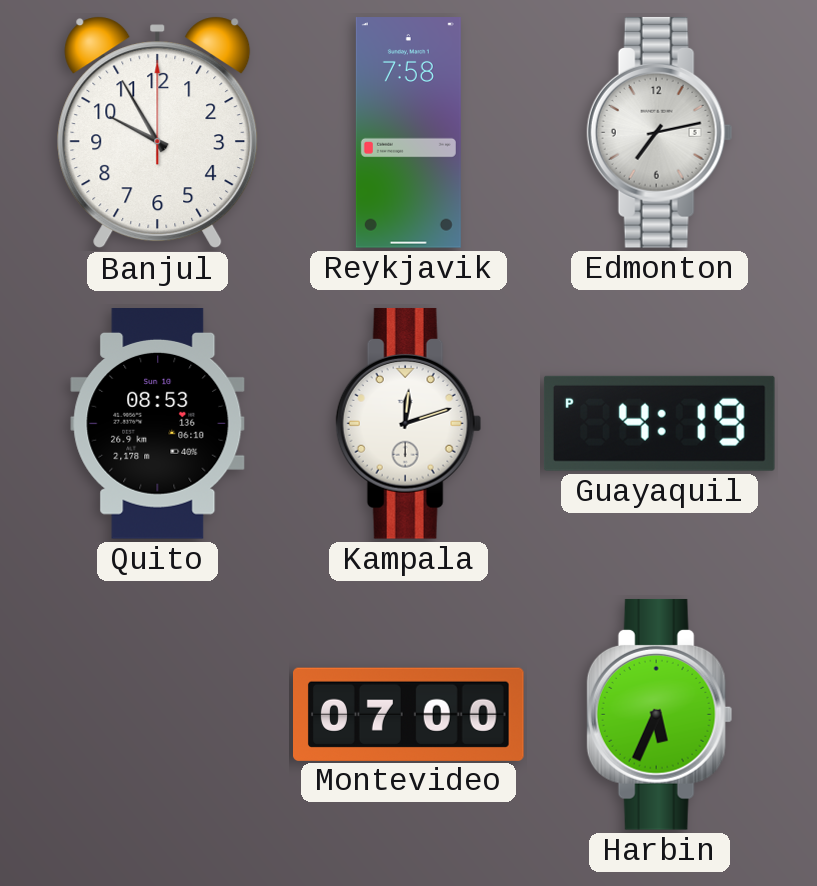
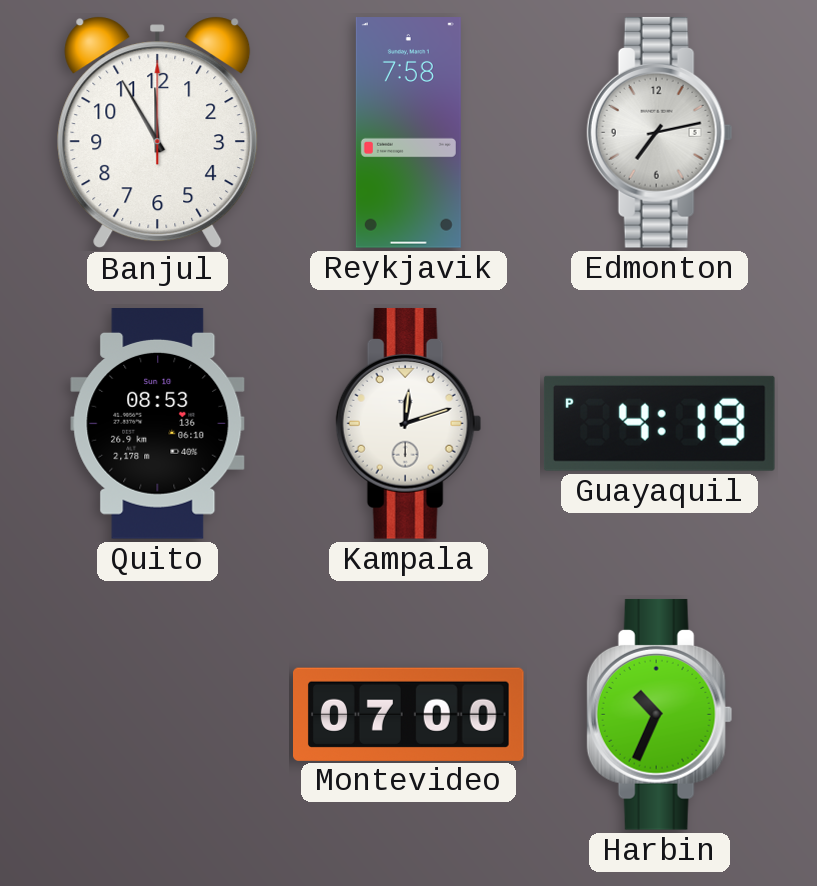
Banjul: 9:55 -> 11:55 (158, 133)
Harbin: 5:34 -> 10:34 (660, 714)
